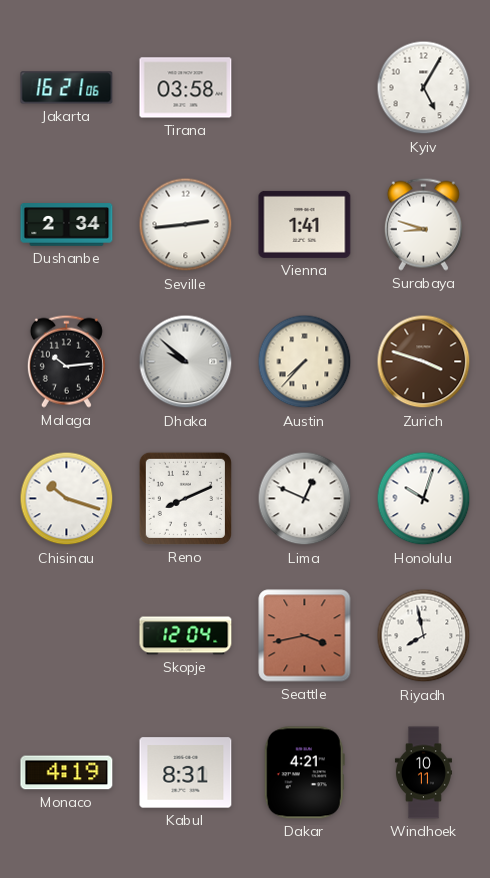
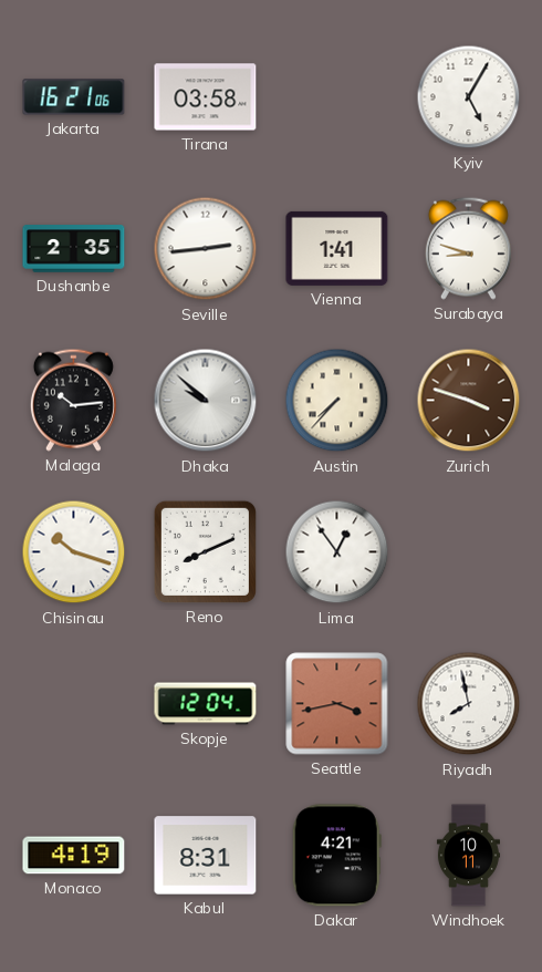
Dushanbe: 2:34 -> 2:35 (74, 249)
Lima: 12:49 -> 12:54 (337, 552)
Honolulu: 10:03 -> none (424, 499)
